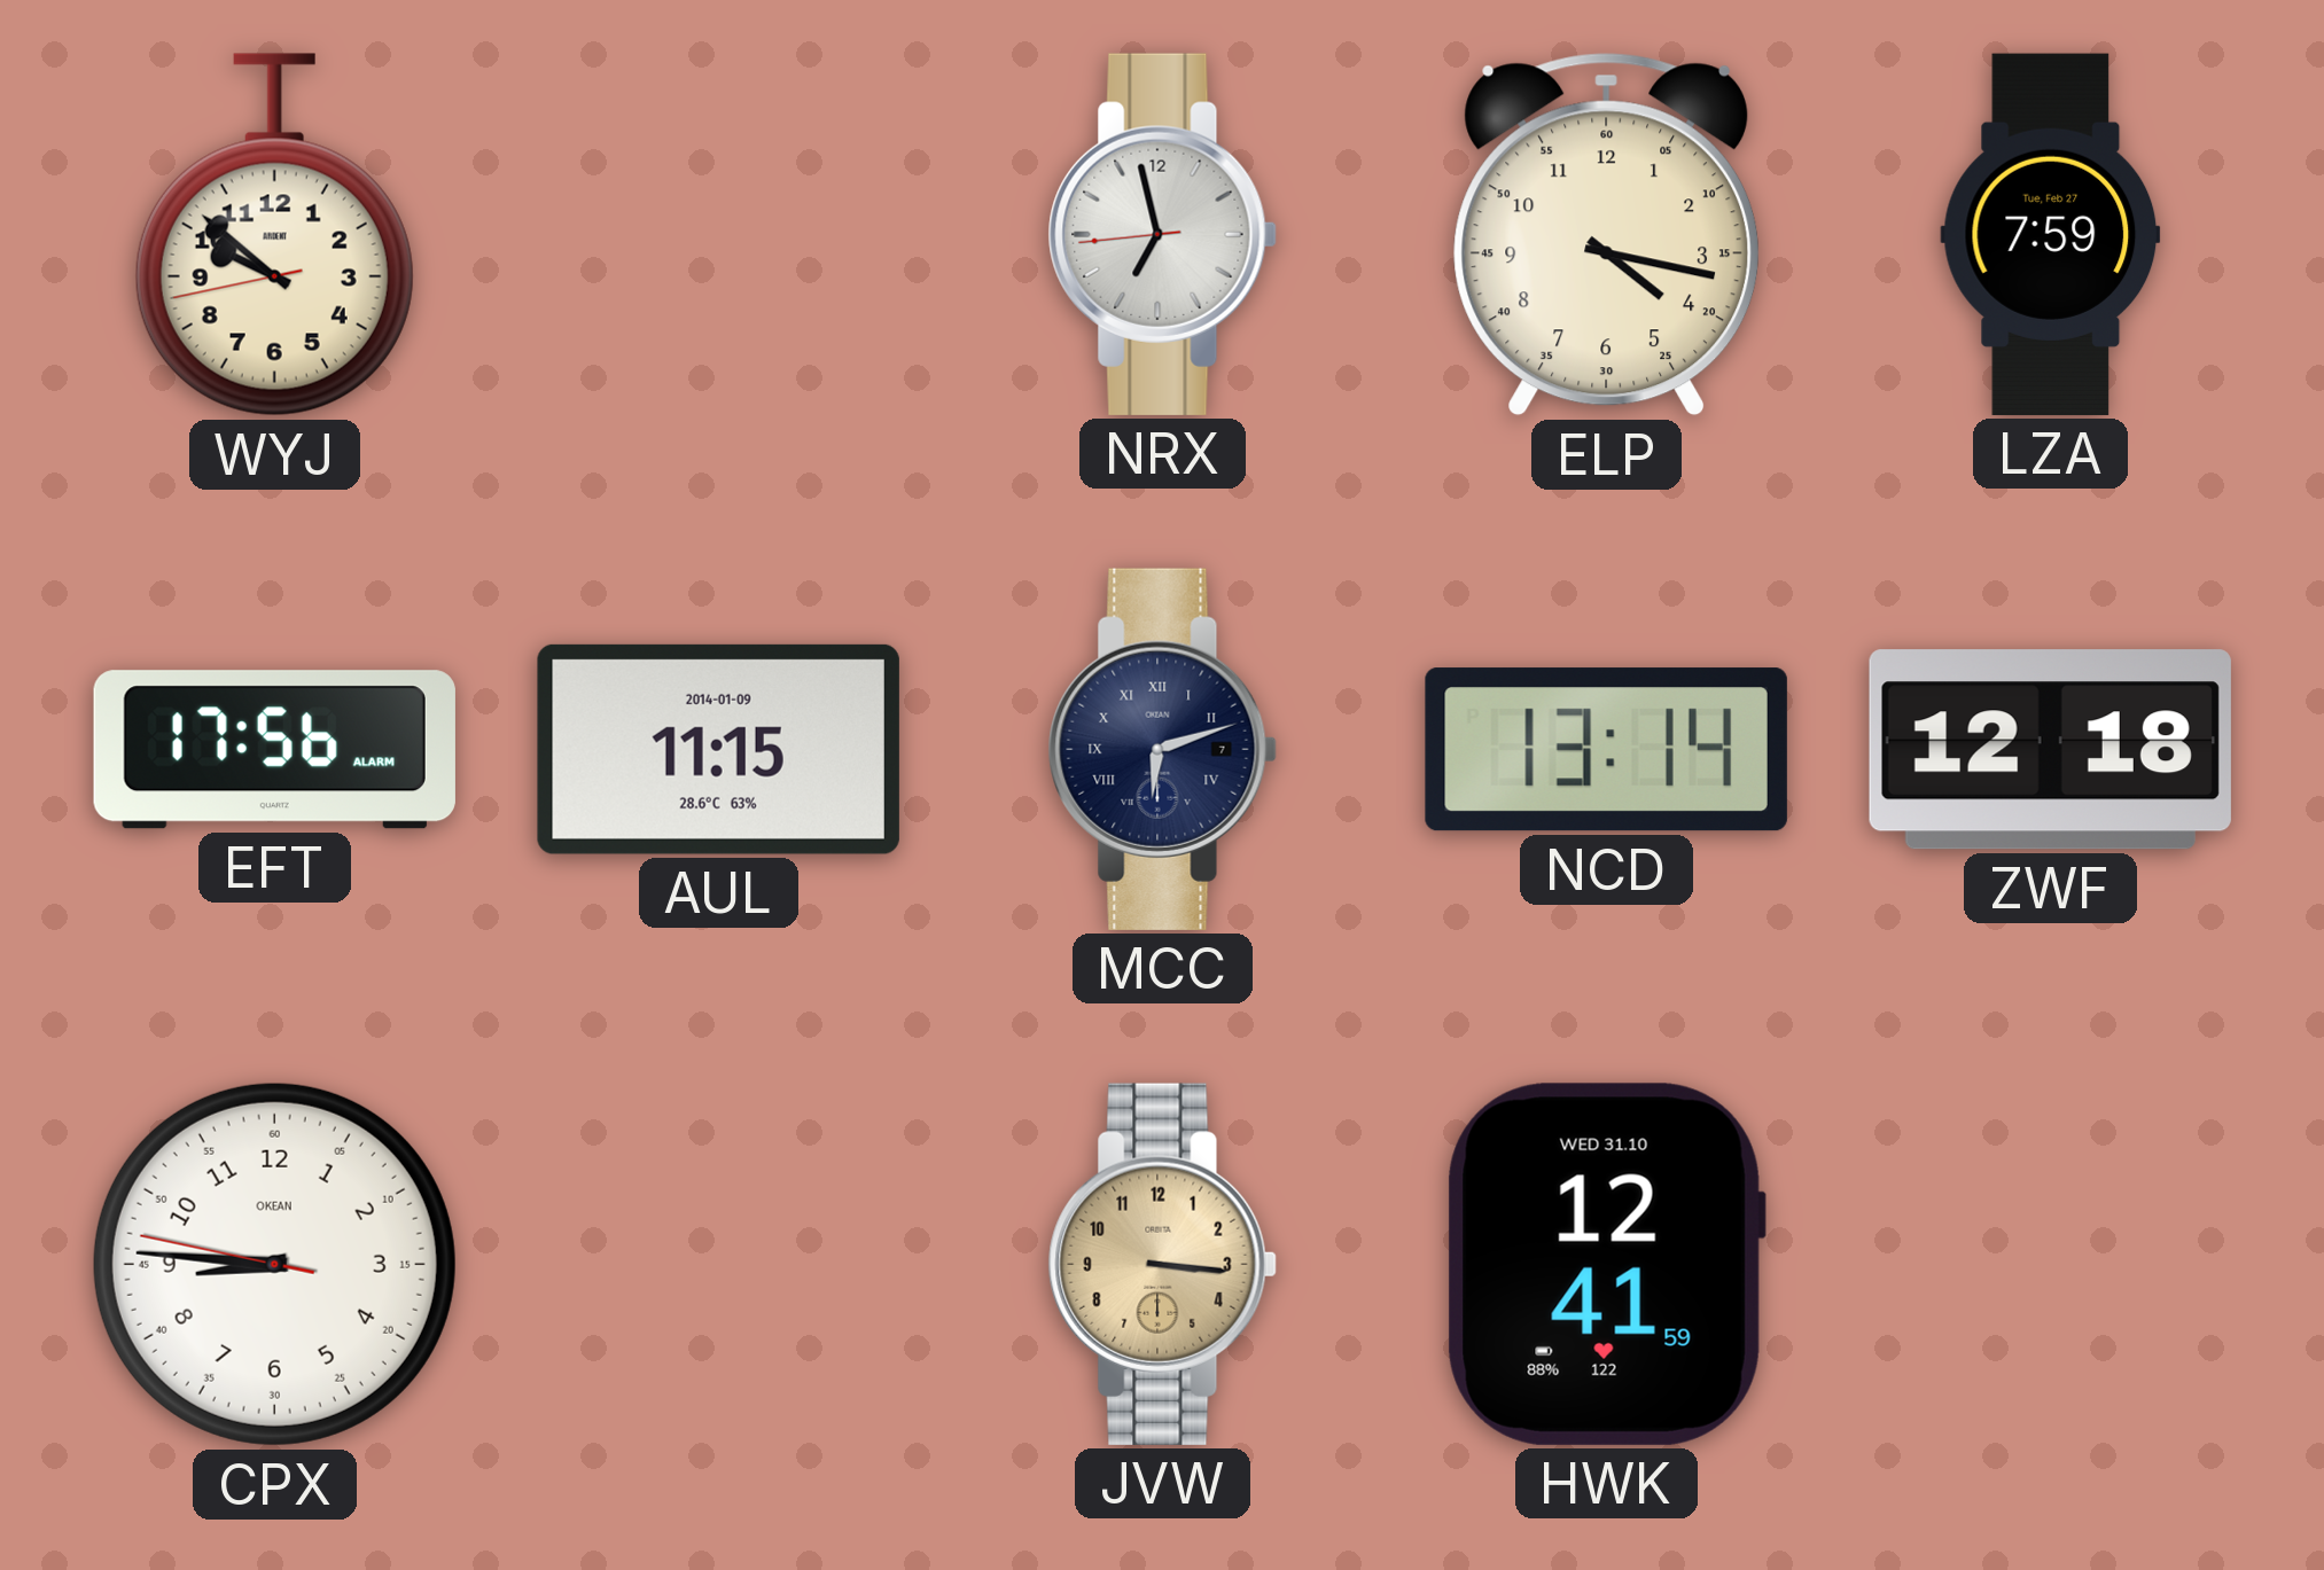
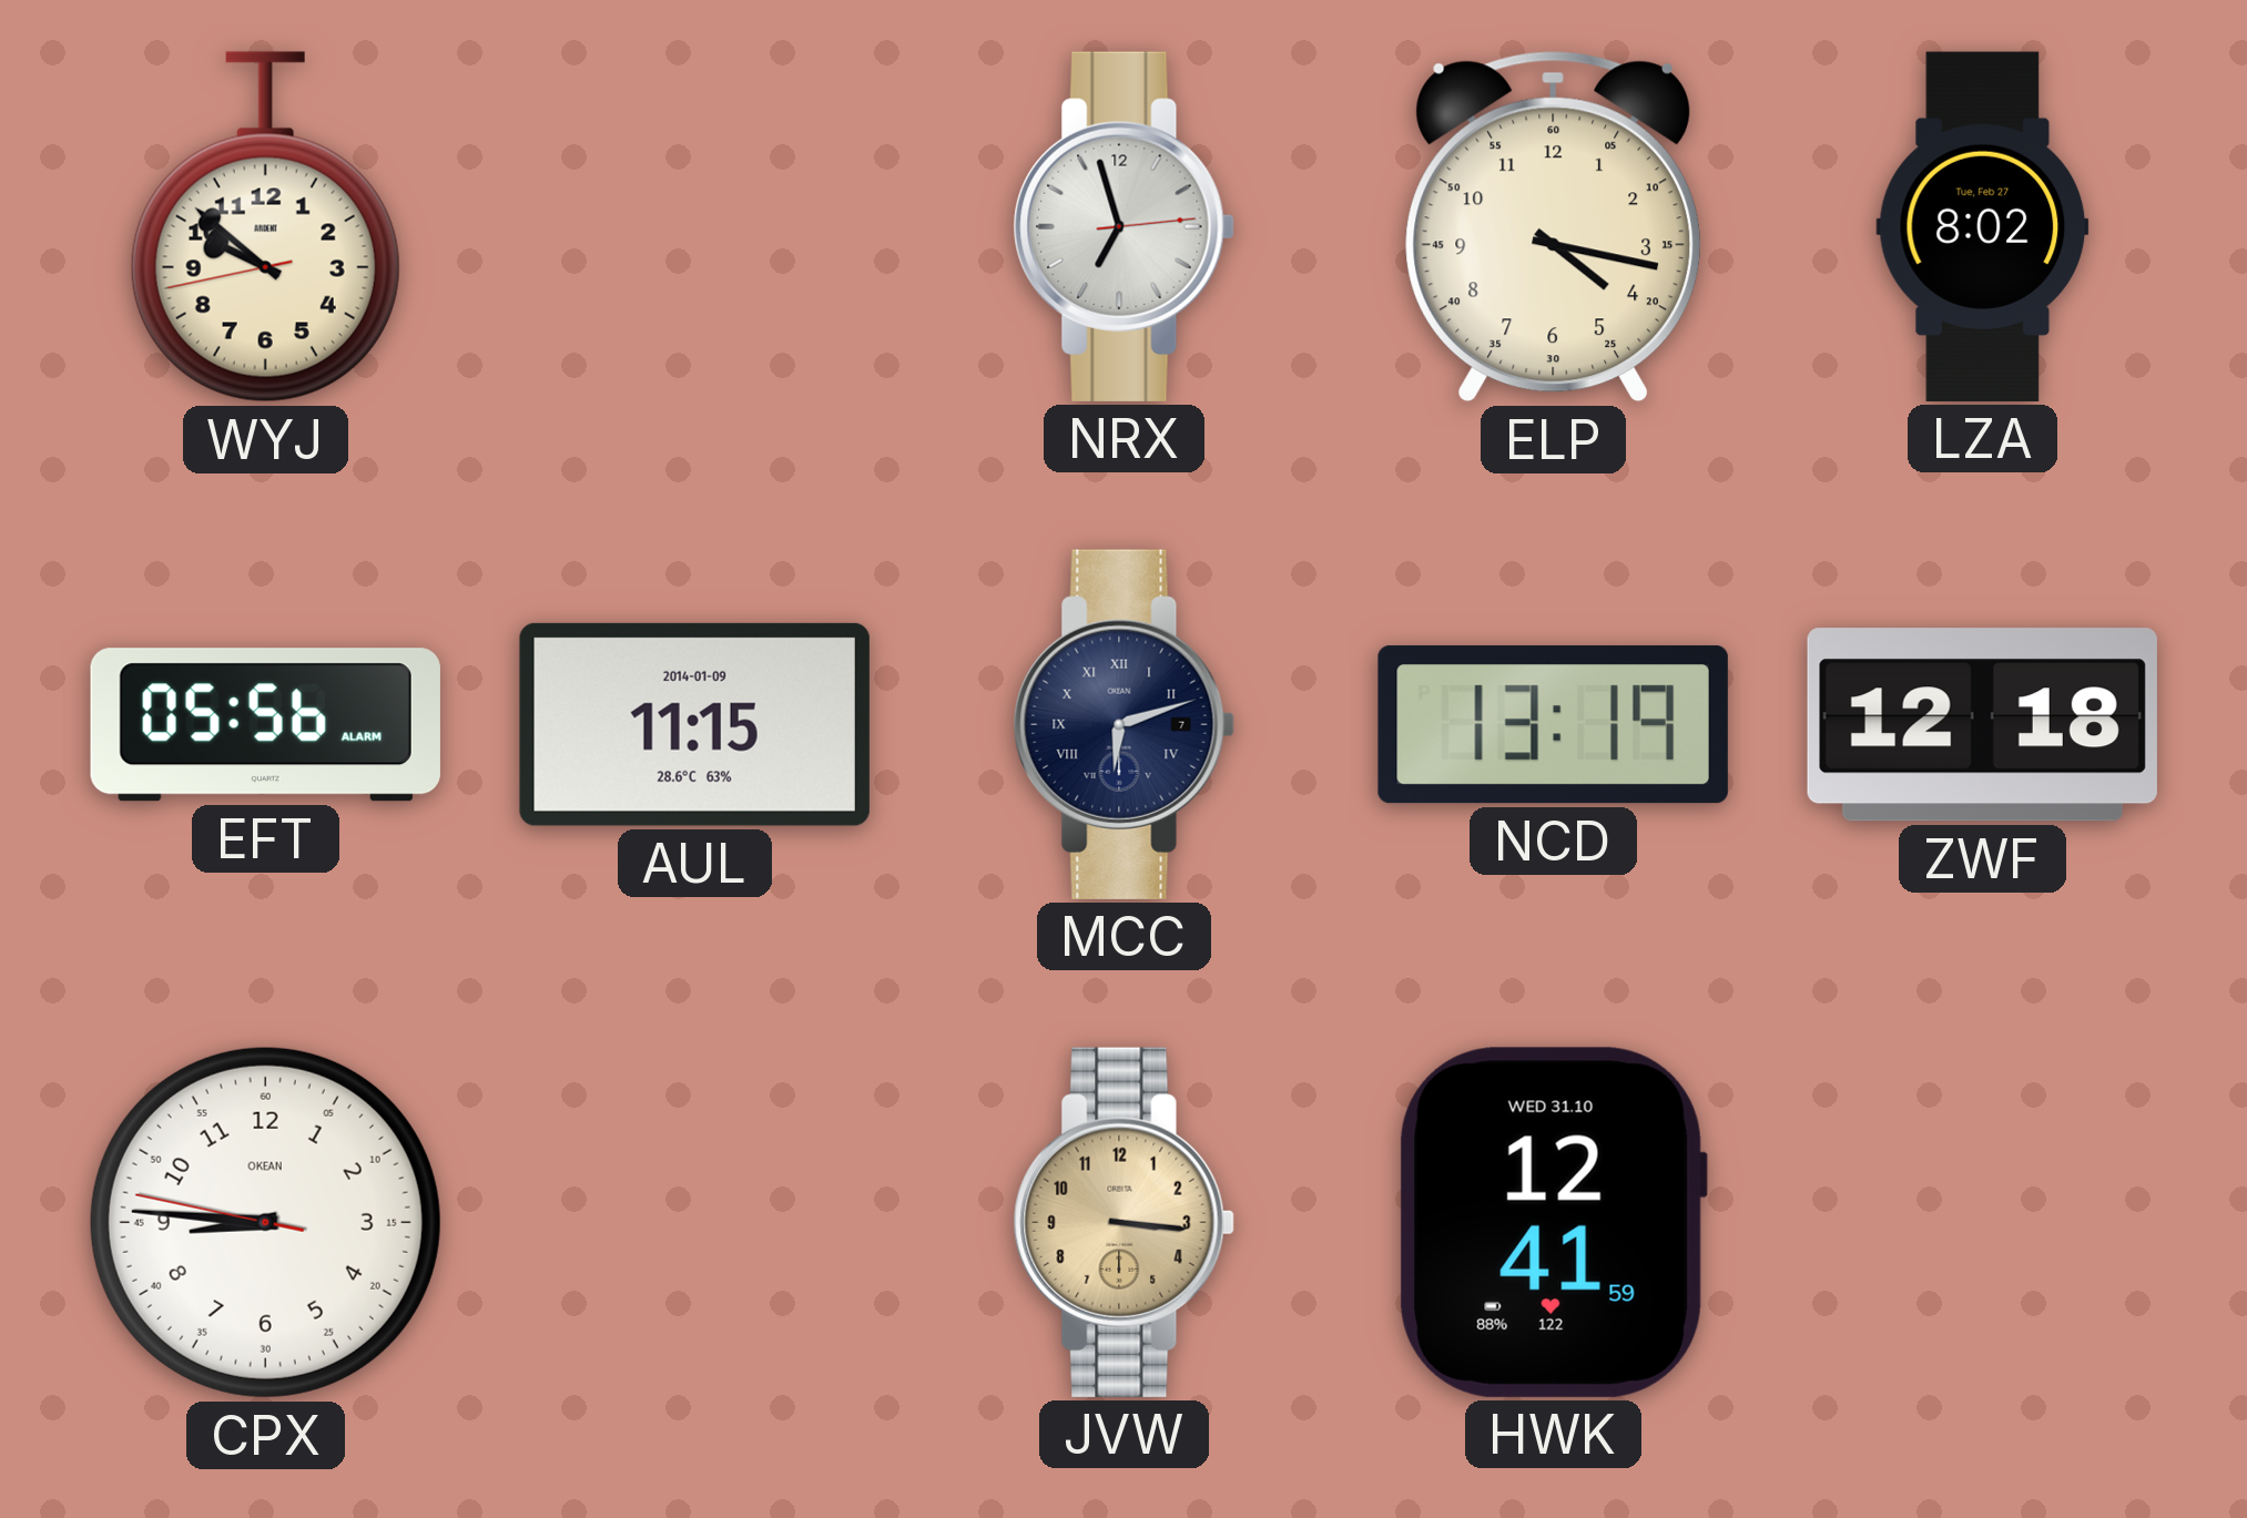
NRX: 6:57:44 -> 6:57:14 (1123, 226)
LZA: 7:59 -> 8:02 (1983, 226)
EFT: 17:56 -> 05:56 (265, 725)
NCD: 13:14 -> 13:19 (1553, 725)
